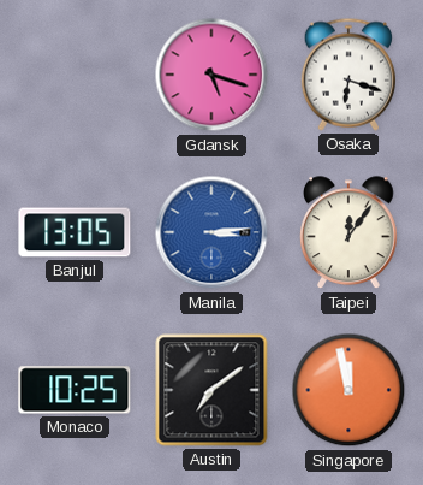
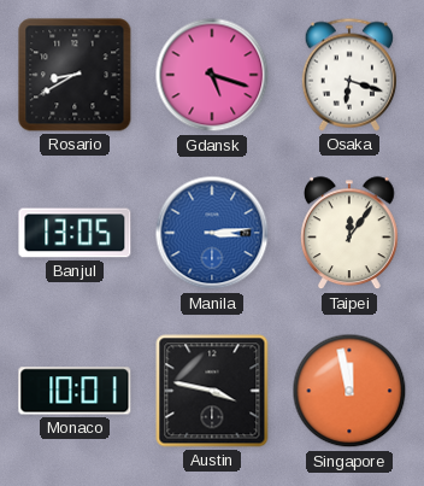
Rosario: none -> 8:40 (75, 75)
Monaco: 10:25 -> 10:01 (75, 391)
Austin: 7:09 -> 3:47 (212, 391)
